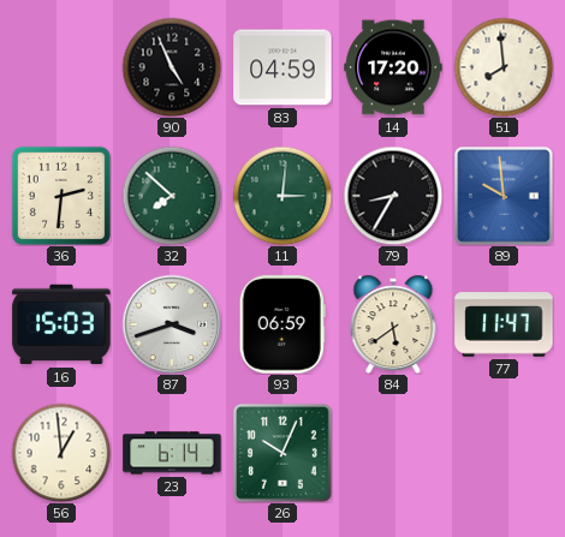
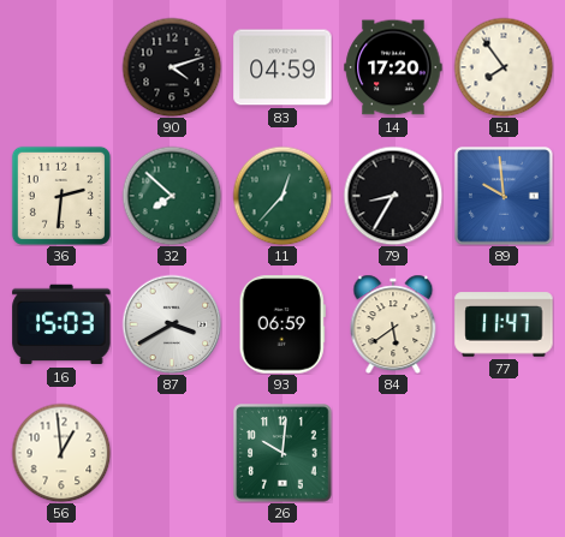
90: 4:56 -> 4:12 (172, 67)
51: 7:59 -> 7:54 (504, 67)
11: 3:01 -> 12:37 (282, 196)
87: 3:42 -> 3:40 (172, 324)
23: 6:14 -> none (172, 453)
26: 10:04 -> 10:01 (282, 453)
